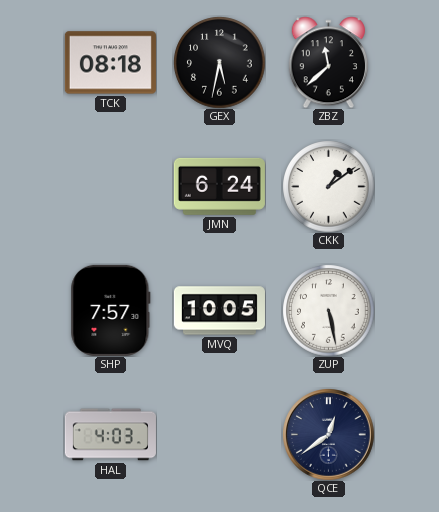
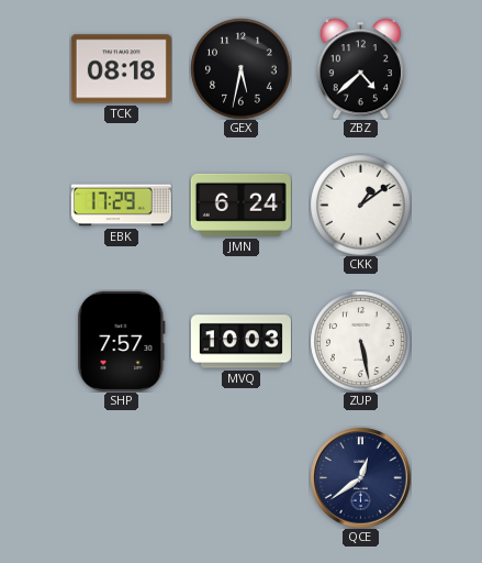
ZBZ: 11:38 -> 4:38 (360, 68)
EBK: none -> 17:29 (121, 206)
MVQ: 10:05 -> 10:03 (240, 342)
HAL: 4:03 -> none (110, 435)
